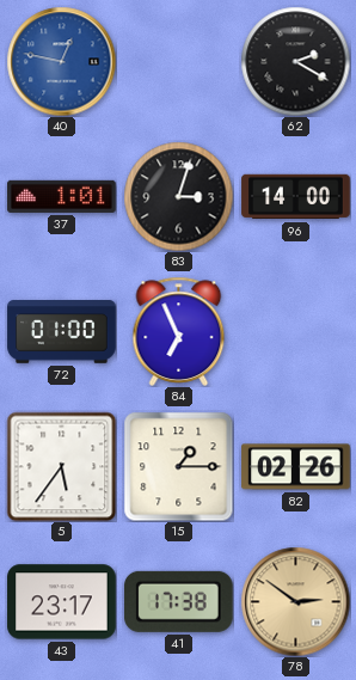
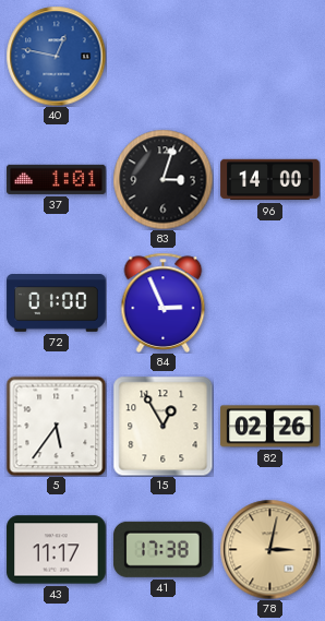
62: 2:20 -> none (295, 61)
84: 6:56 -> 2:56 (164, 302)
15: 1:15 -> 12:55 (162, 426)
43: 23:17 -> 11:17 (57, 550)
78: 2:51 -> 3:02 (269, 549)
